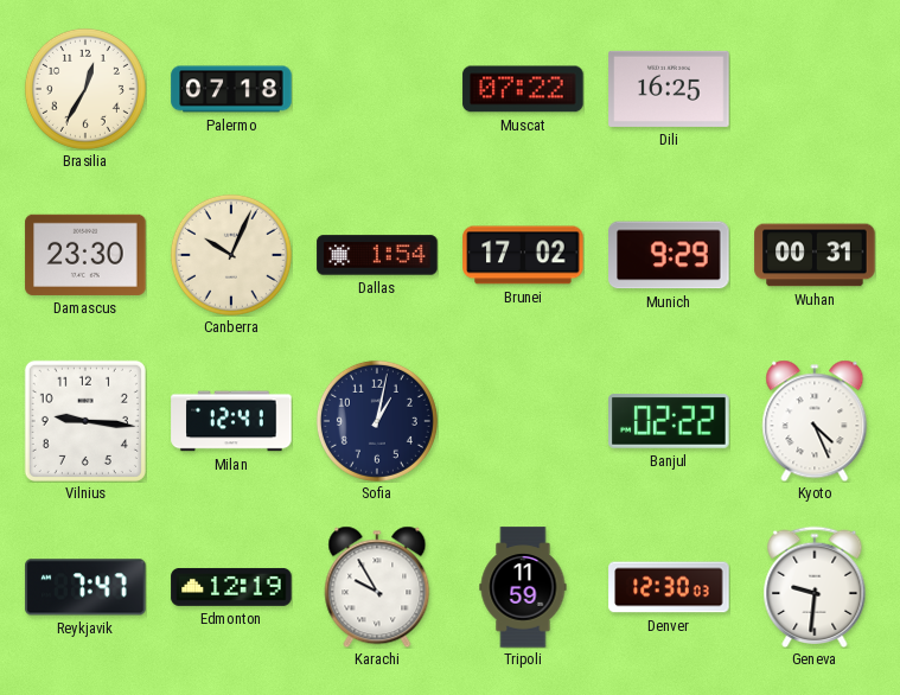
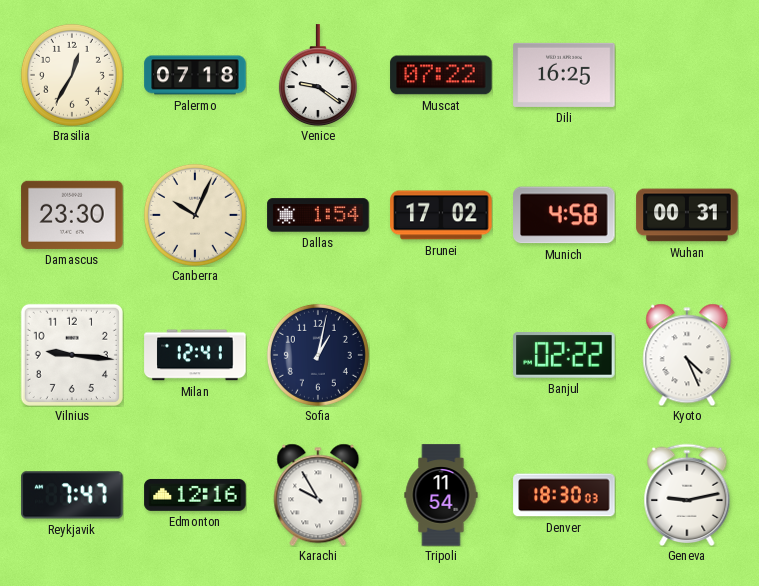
Venice: none -> 9:21 (318, 75)
Munich: 9:29 -> 4:58 (564, 215)
Edmonton: 12:19 -> 12:16 (195, 495)
Tripoli: 11:59 -> 11:54 (441, 495)
Denver: 12:30 -> 18:30 (564, 495)
Geneva: 9:31 -> 9:13 (687, 495)
